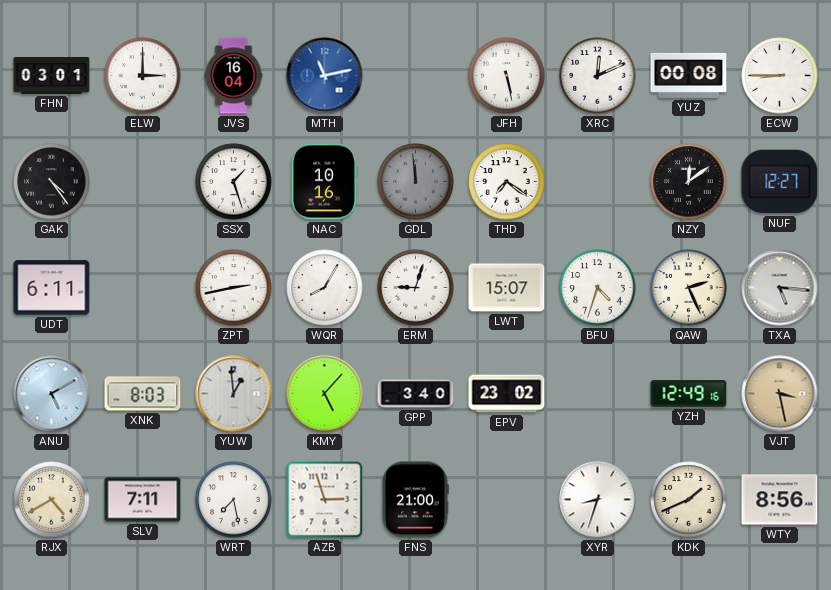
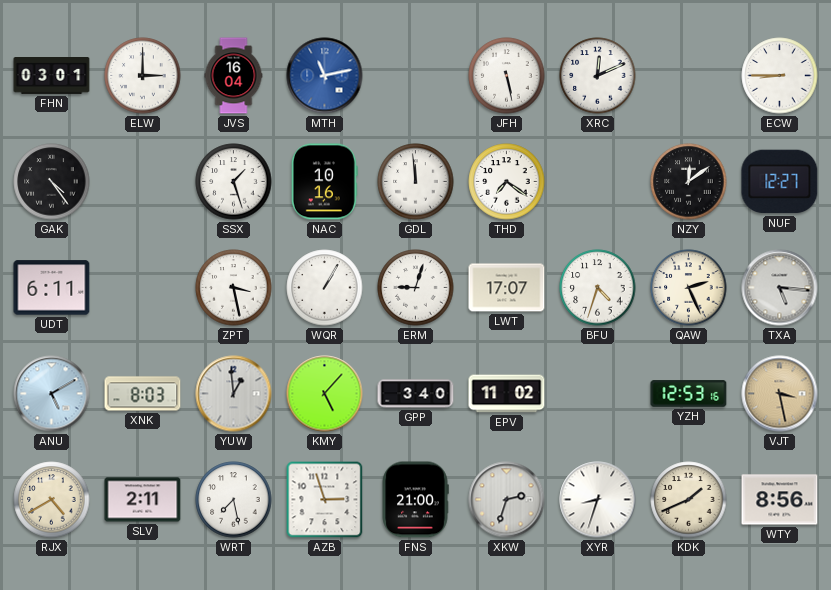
YUZ: 00:08 -> none (689, 75)
GDL dial: grey -> white (416, 182)
ZPT: 2:43 -> 3:28 (234, 288)
WQR: 8:05 -> 1:05 (325, 288)
LWT: 15:07 -> 17:07 (507, 288)
EPV: 23:02 -> 11:02 (507, 394)
YZH: 12:49 -> 12:53 (689, 394)
SLV: 7:11 -> 2:11 (143, 500)
XKW: none -> 2:33 (507, 500)
